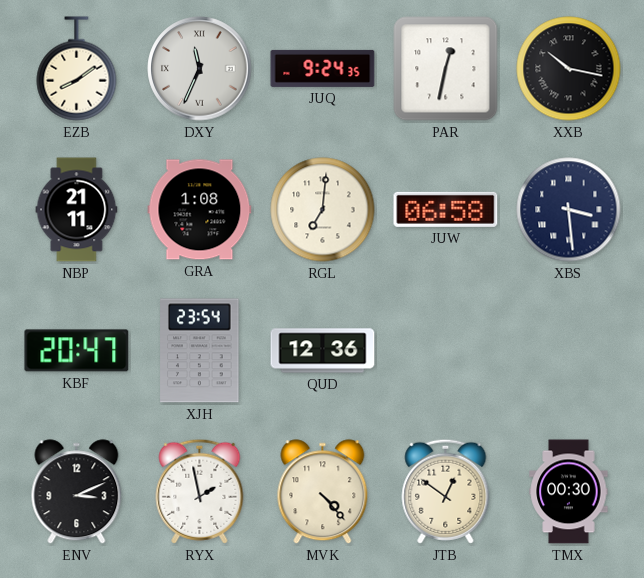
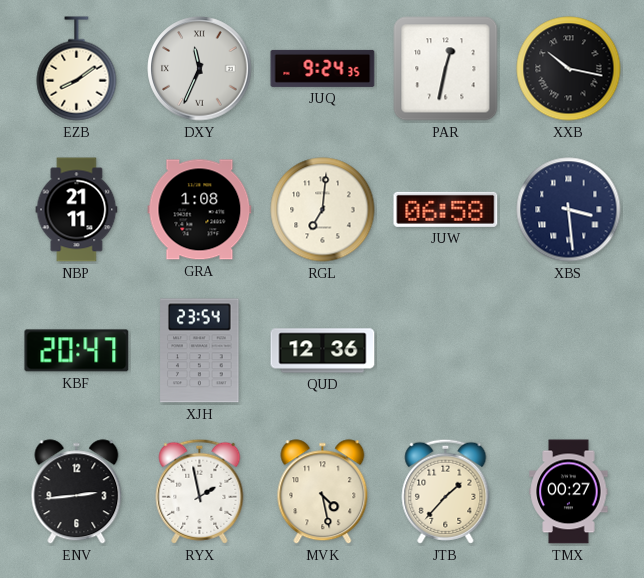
ENV: 3:11 -> 2:44 (77, 492)
MVK: 4:23 -> 4:28 (323, 492)
JTB: 12:51 -> 1:37 (446, 491)
TMX: 00:30 -> 00:27 (569, 492)
